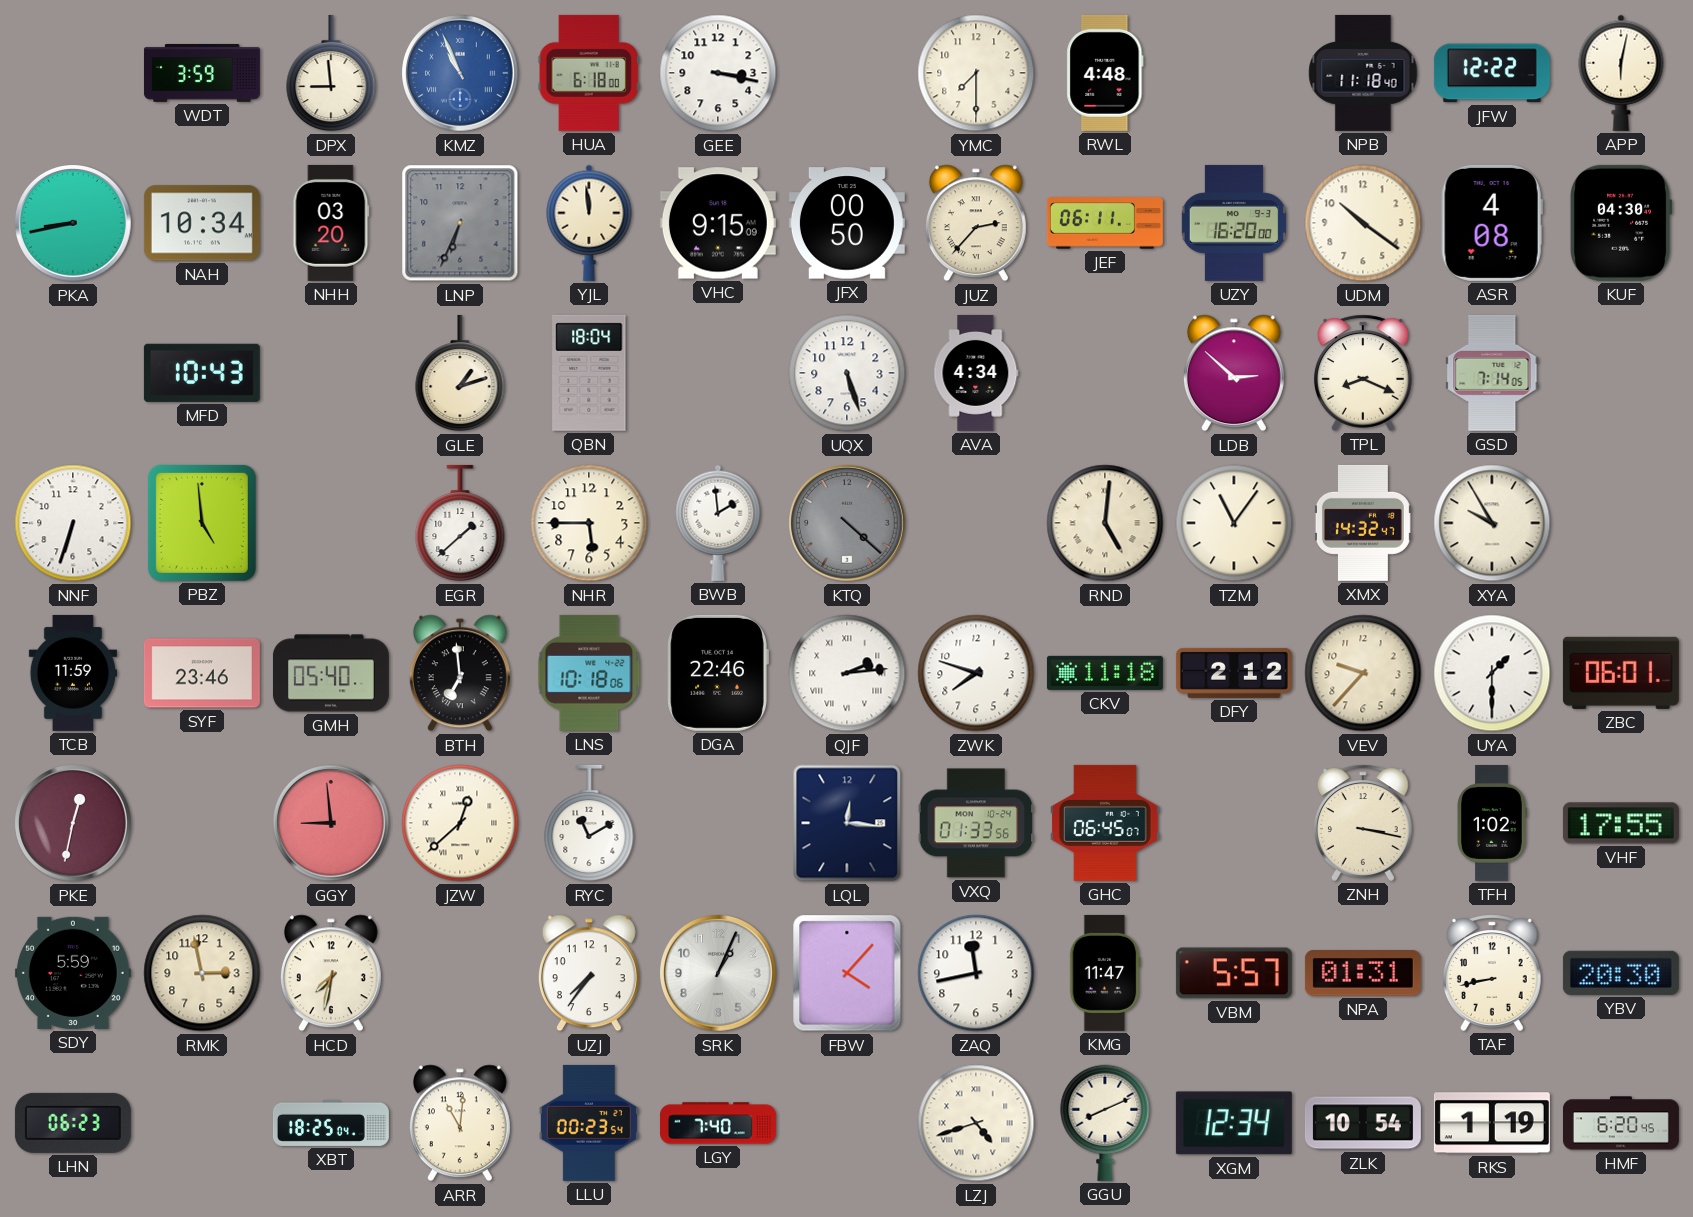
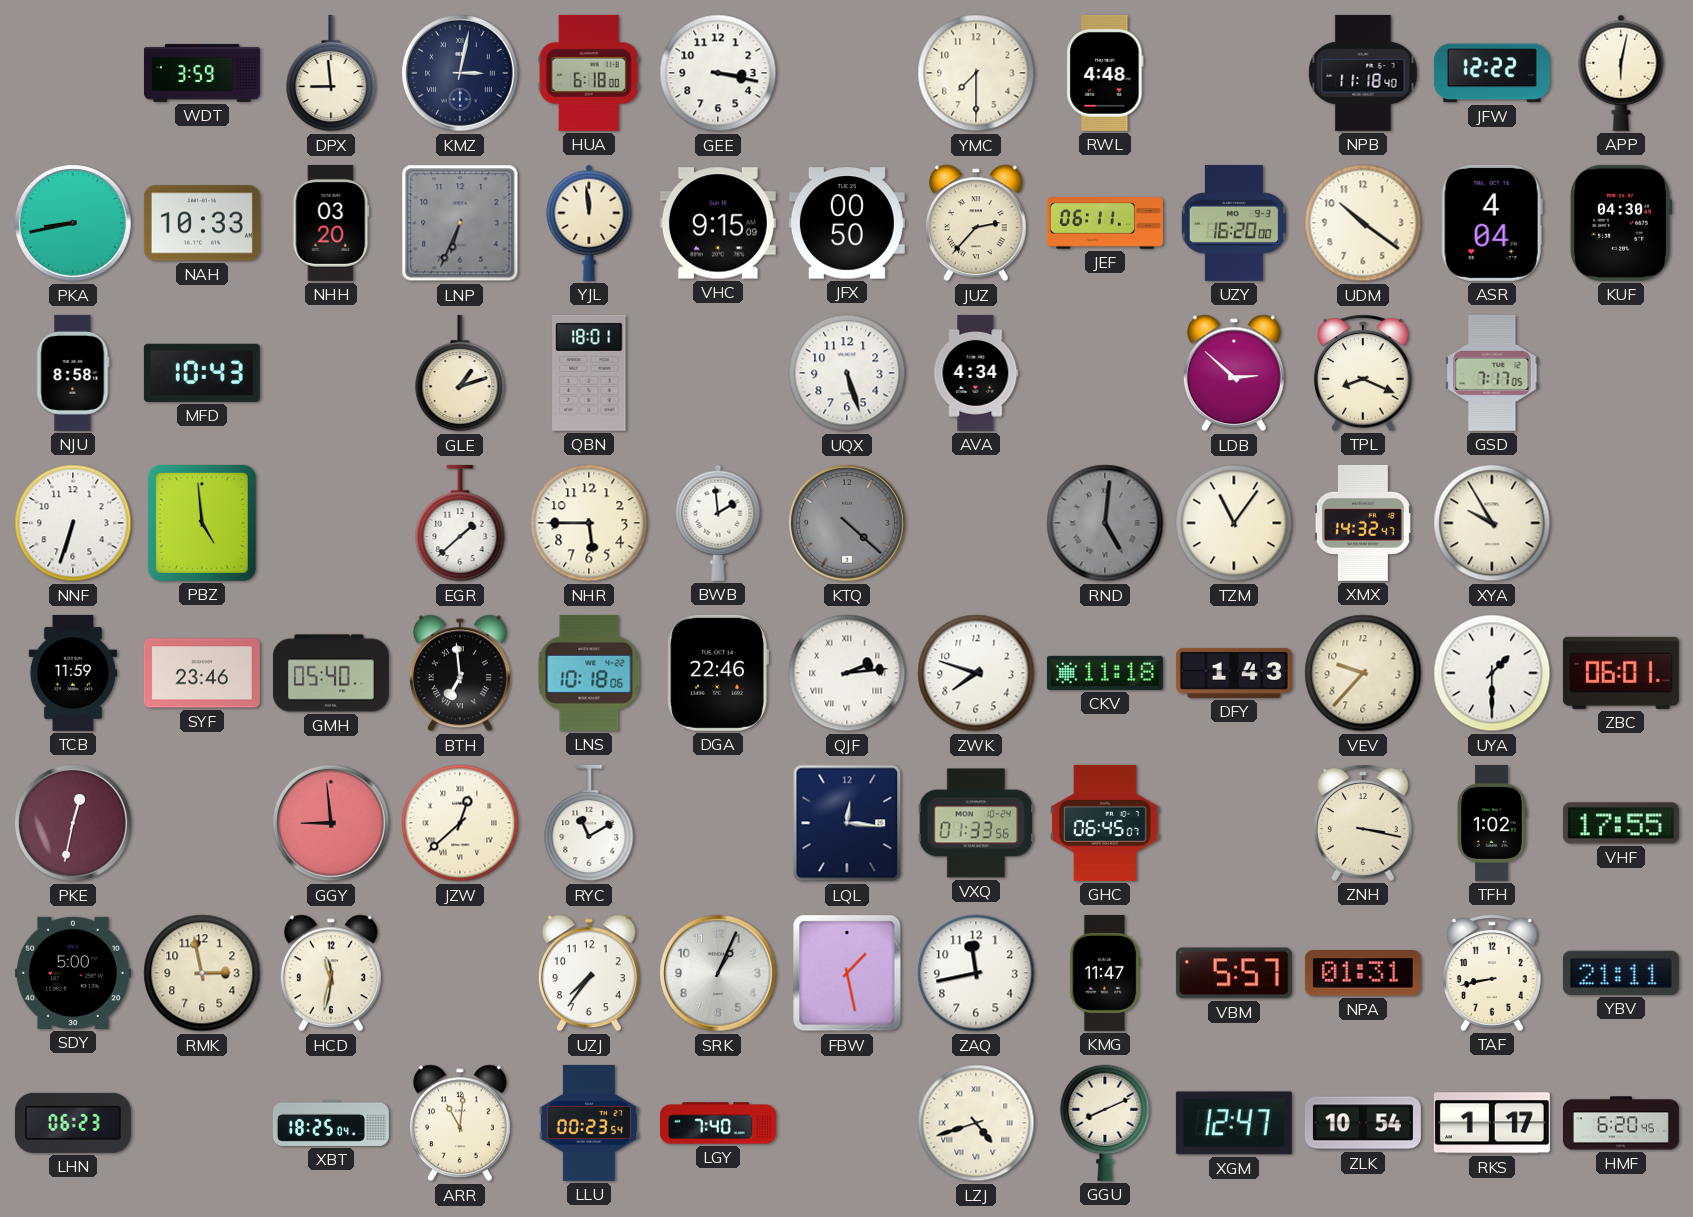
KMZ: 10:56 -> 3:02 (461, 74)
KMZ dial: blue -> navy (461, 74)
NAH: 10:34 -> 10:33 (202, 223)
ASR: 4:08 -> 4:04 (1492, 223)
NJU: none -> 8:58 (73, 373)
QBN: 18:04 -> 18:01 (589, 373)
GSD: 7:14 -> 7:17 (1492, 373)
RND dial: cream -> grey (1105, 523)
DFY: 2:12 -> 1:43 (1234, 673)
SDY: 5:59 -> 5:00 (73, 973)
HCD: 7:32 -> 11:32 (331, 973)
FBW: 4:07 -> 1:28 (847, 973)
YBV: 20:30 -> 21:11 (1621, 973)
XGM: 12:34 -> 12:47 (1234, 1123)
RKS: 1:19 -> 1:17 (1492, 1123)
